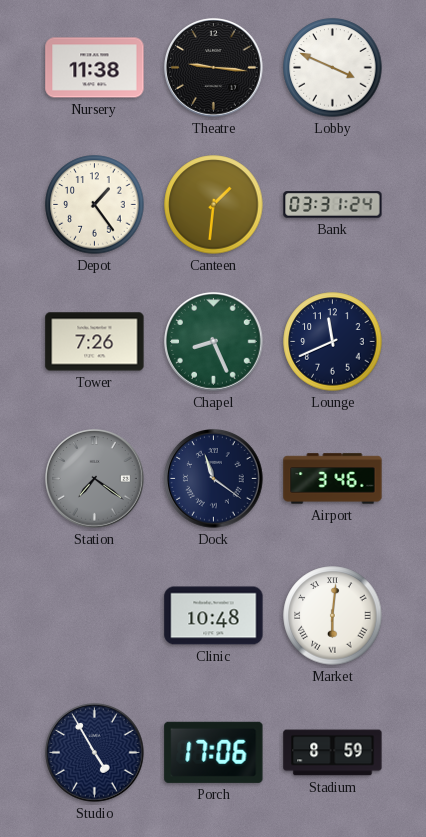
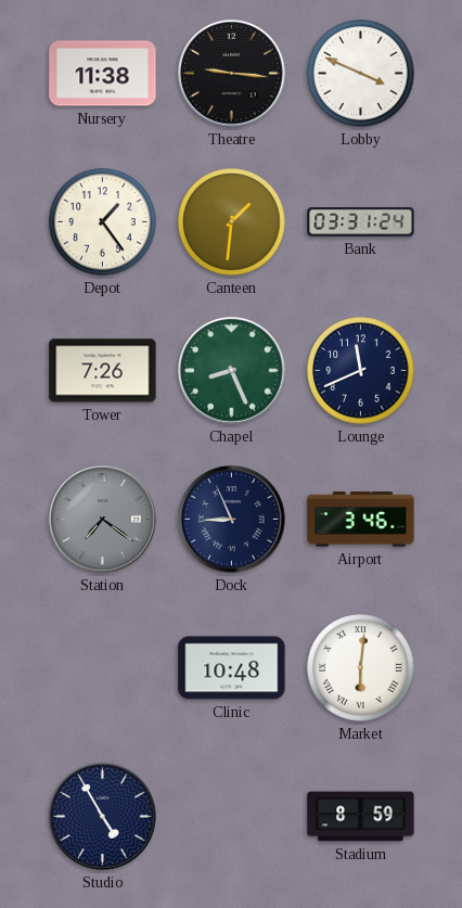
Dock: 11:21 -> 8:56 (232, 520)
Porch: 17:06 -> none (214, 752)
